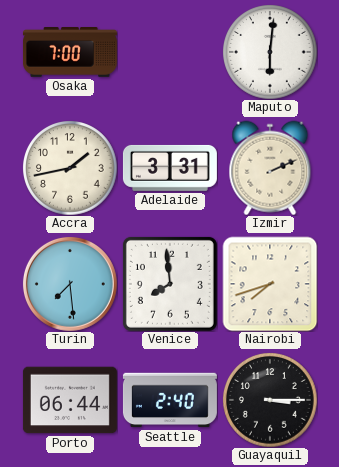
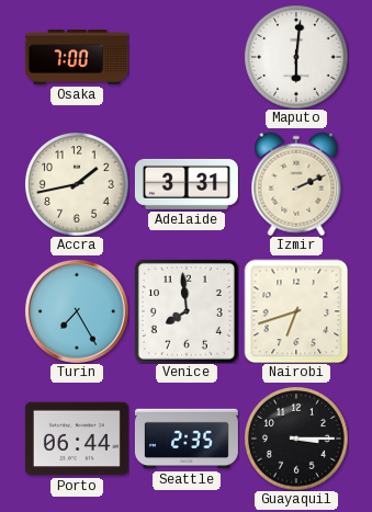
Turin: 7:29 -> 7:25 (77, 311)
Nairobi: 7:42 -> 6:42 (296, 311)
Seattle: 2:40 -> 2:35 (187, 439)
